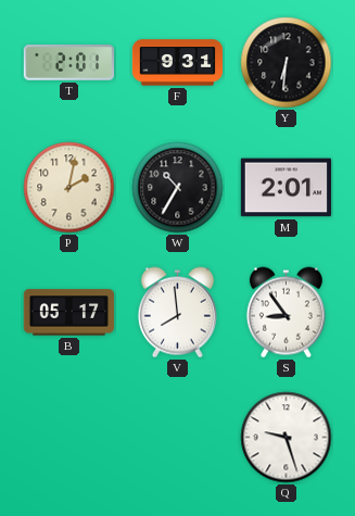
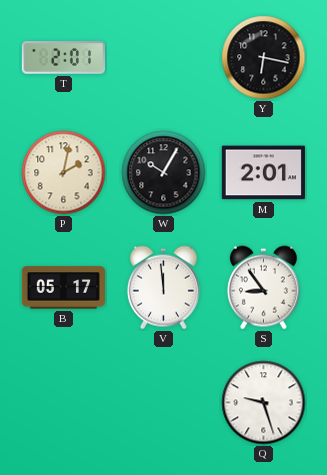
F: 9:31 -> none (177, 63)
Y: 6:31 -> 6:17 (264, 58)
W: 10:35 -> 10:05 (164, 173)
V: 7:59 -> 11:59 (163, 288)
